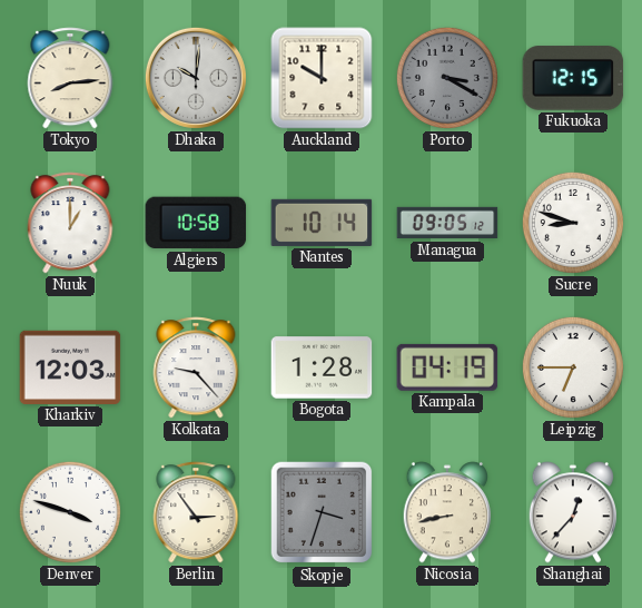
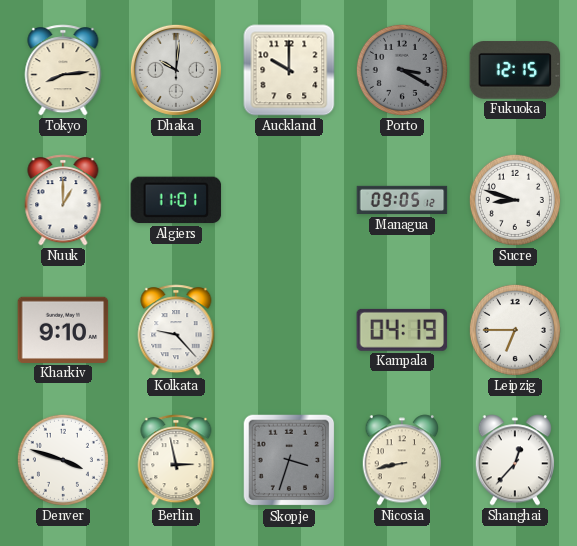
Algiers: 10:58 -> 11:01 (176, 200)
Nantes: 10:14 -> none (322, 223)
Kharkiv: 12:03 -> 9:10 (63, 330)
Bogota: 1:28 -> none (322, 367)
Berlin: 2:54 -> 2:58 (176, 460)
